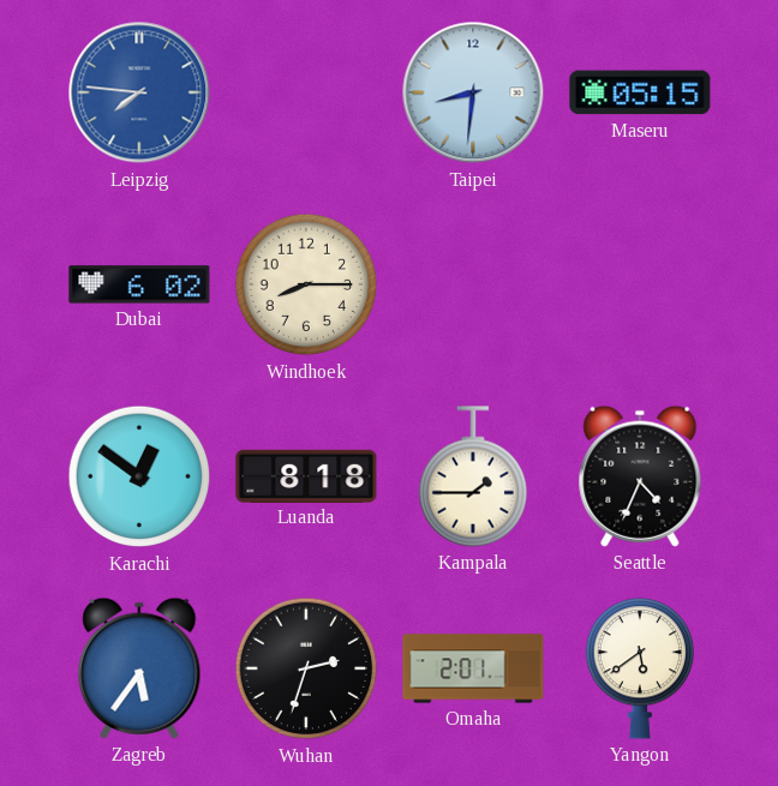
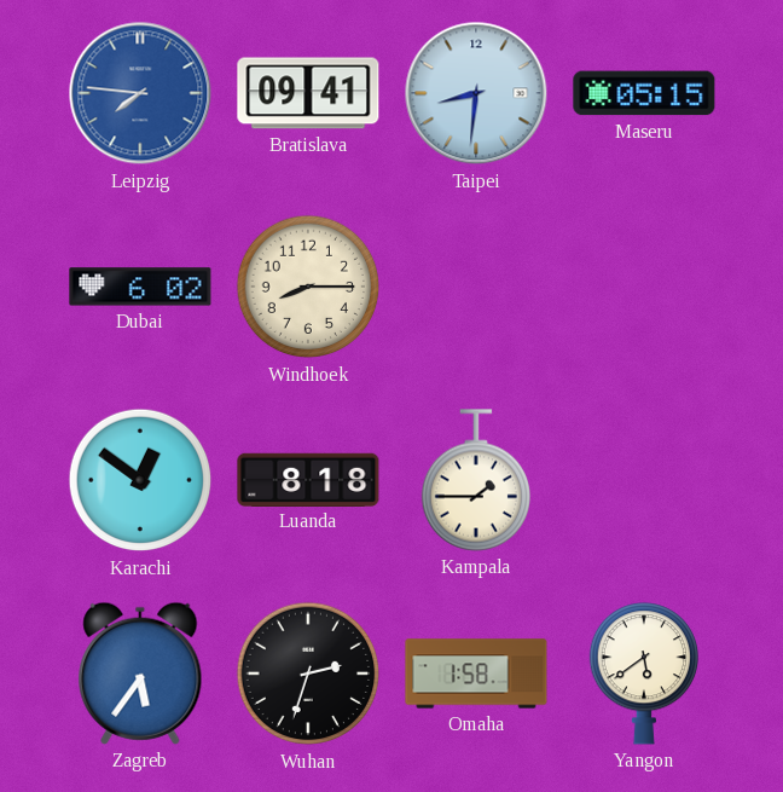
Bratislava: none -> 09:41 (308, 93)
Seattle: 4:34 -> none (640, 476)
Omaha: 2:01 -> 1:58 (476, 674)
